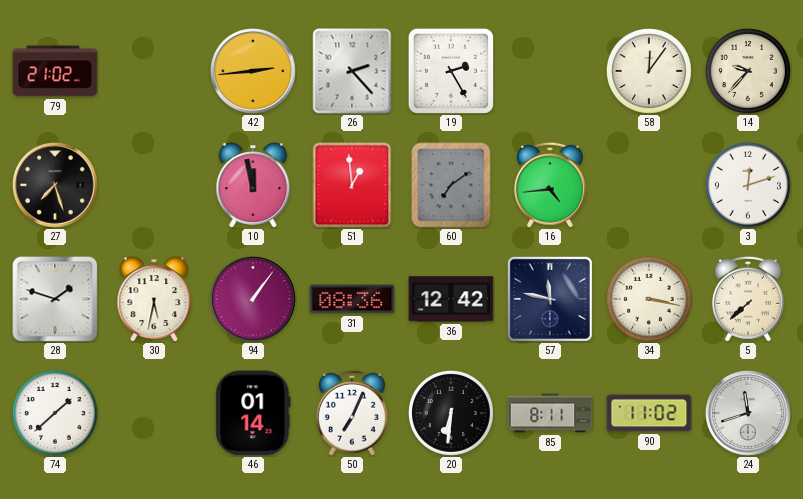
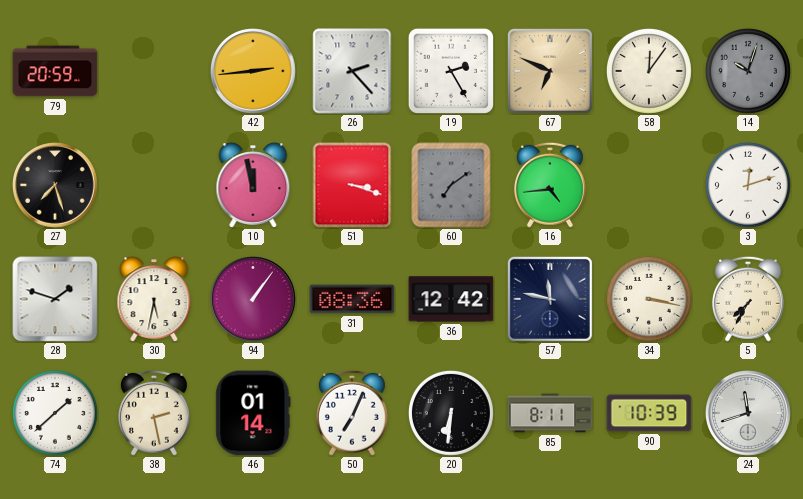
79: 21:02 -> 20:59 (55, 71)
67: none -> 6:49 (550, 71)
14: 9:37 -> 10:03 (748, 71)
14 dial: cream -> grey (748, 71)
51: 12:59 -> 3:18 (352, 185)
5: 7:38 -> 7:35 (748, 299)
38: none -> 2:28 (154, 413)
90: 11:02 -> 10:39 (649, 413)
